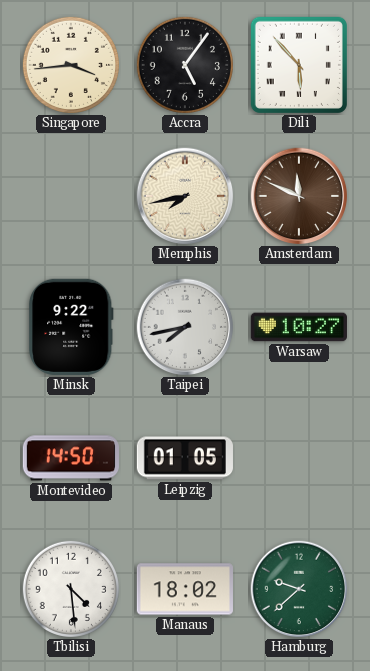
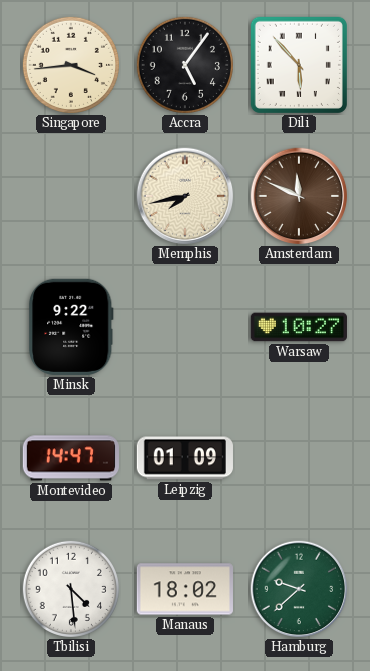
Taipei: 7:43 -> none (185, 327)
Montevideo: 14:50 -> 14:47 (71, 458)
Leipzig: 01:05 -> 01:09 (185, 458)
